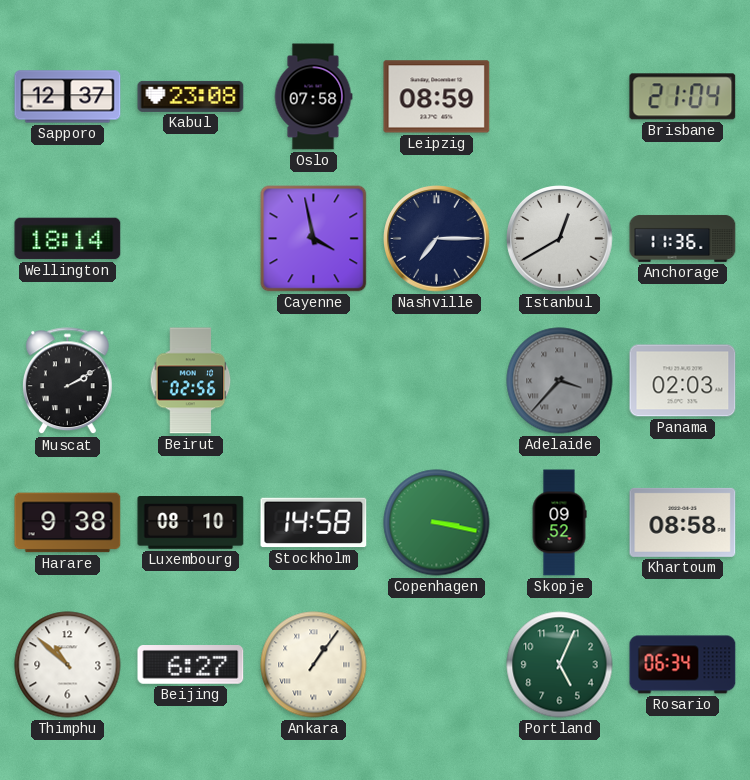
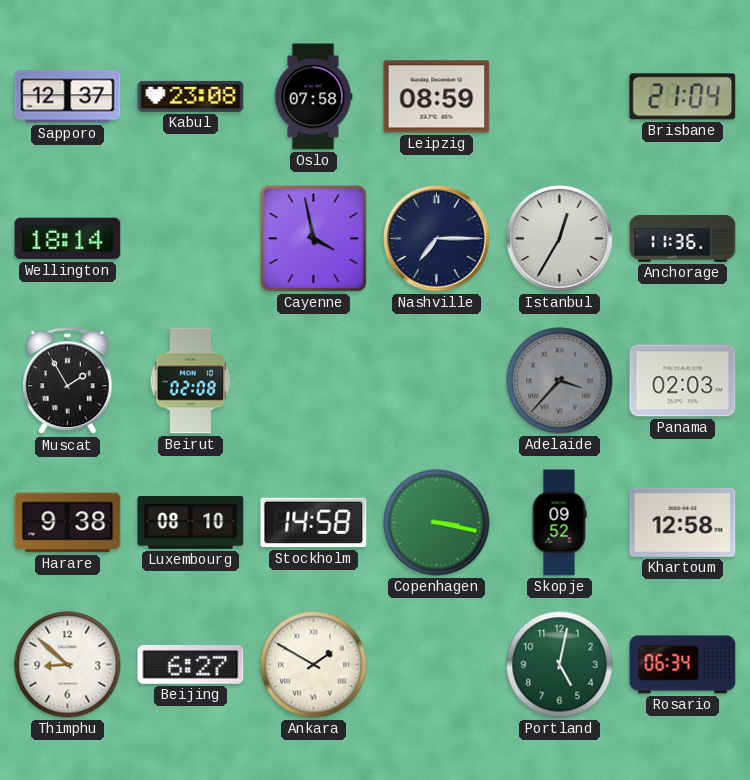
Istanbul: 12:40 -> 12:35 (560, 239)
Muscat: 2:10 -> 1:55 (67, 381)
Beirut: 02:56 -> 02:08 (191, 381)
Khartoum: 08:58 -> 12:58 (683, 522)
Thimphu: 10:52 -> 8:52 (68, 665)
Ankara: 1:06 -> 1:50 (314, 665)
Portland: 5:04 -> 5:02 (560, 665)
